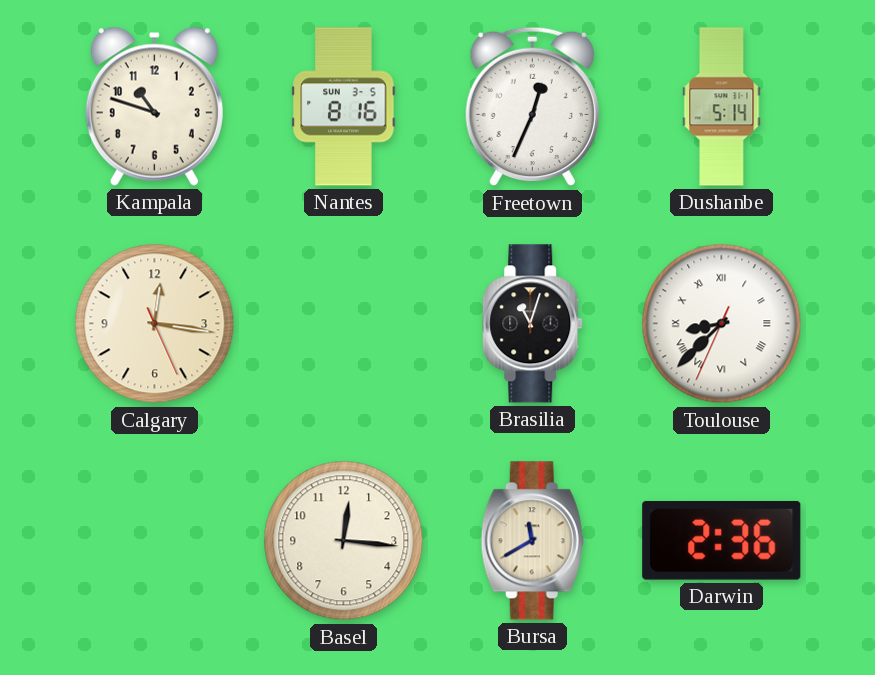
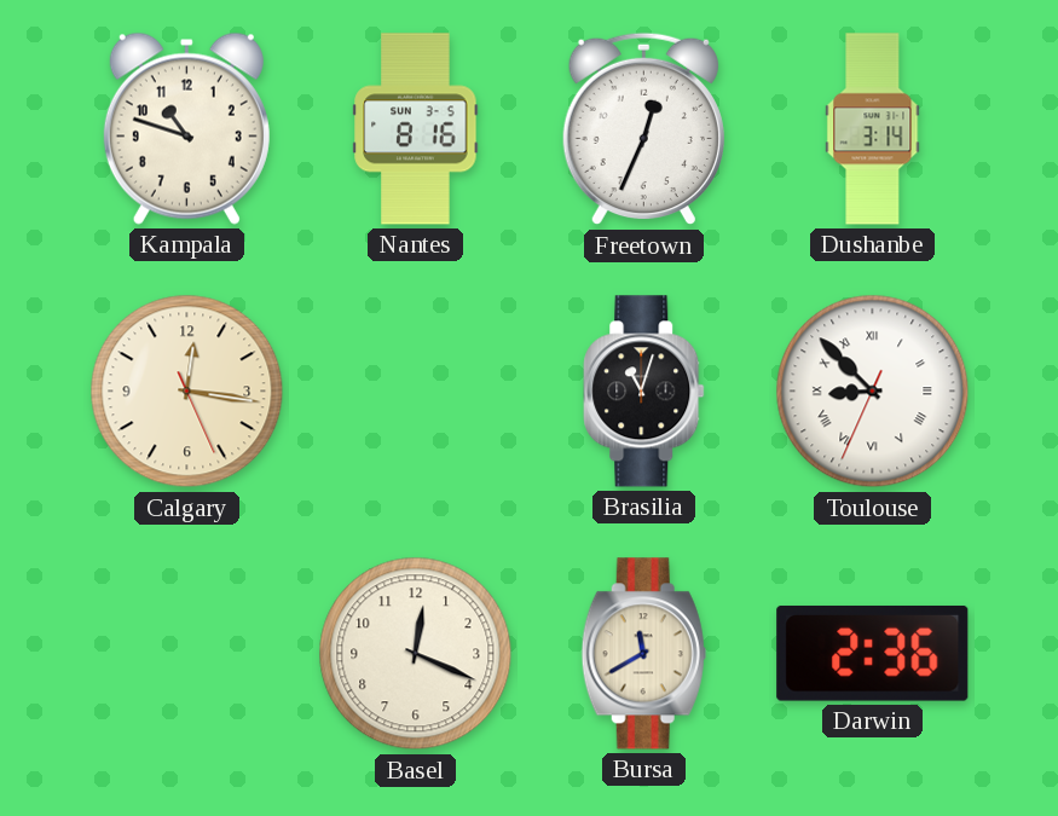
Dushanbe: 5:14 -> 3:14 (873, 129)
Toulouse: 8:37 -> 8:52 (873, 392)
Basel: 12:16 -> 12:19 (416, 654)
